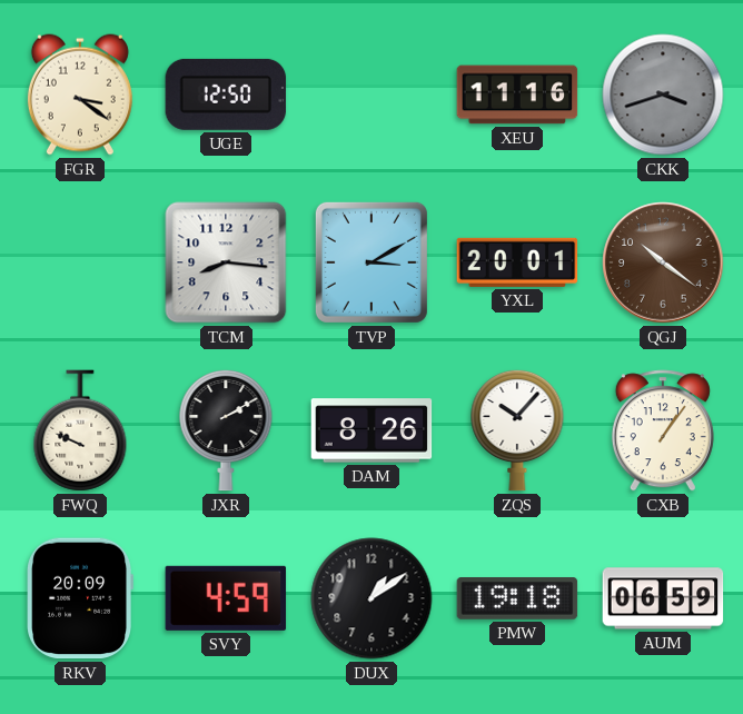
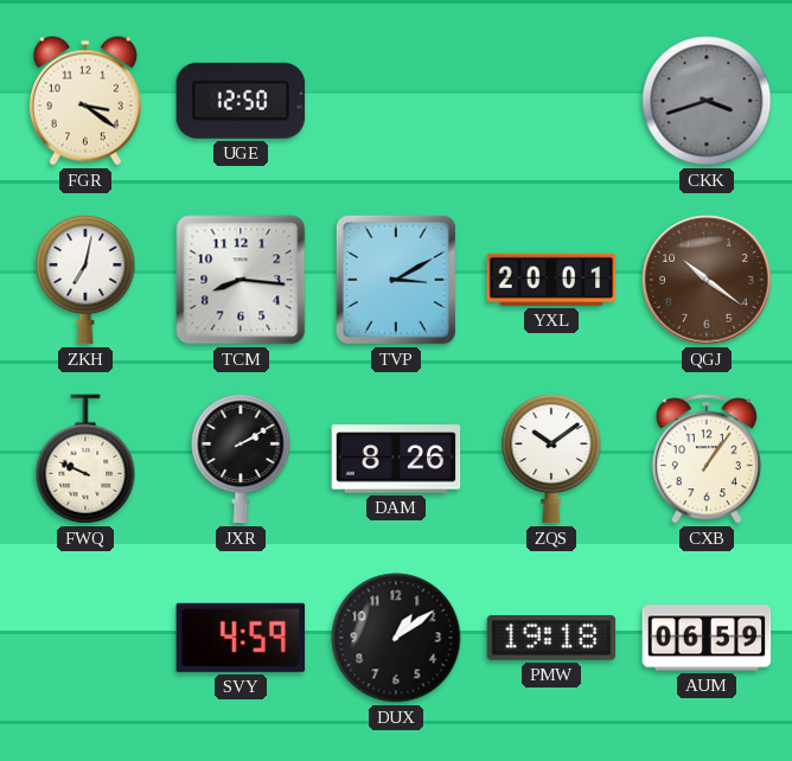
XEU: 11:16 -> none (517, 95)
ZKH: none -> 7:02 (85, 280)
ZQS: 10:07 -> 10:09 (551, 459)
RKV: 20:09 -> none (79, 598)
